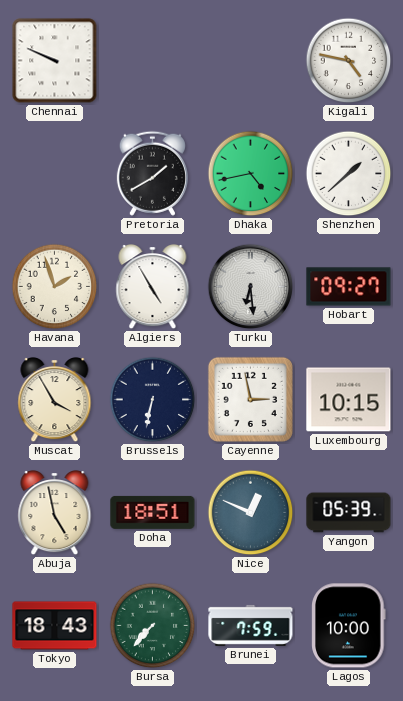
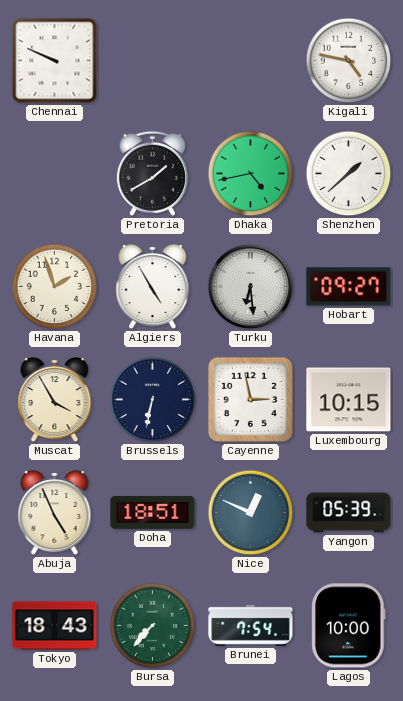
Abuja: 4:58 -> 4:56 (55, 514)
Brunei: 7:59 -> 7:54 (251, 625)
